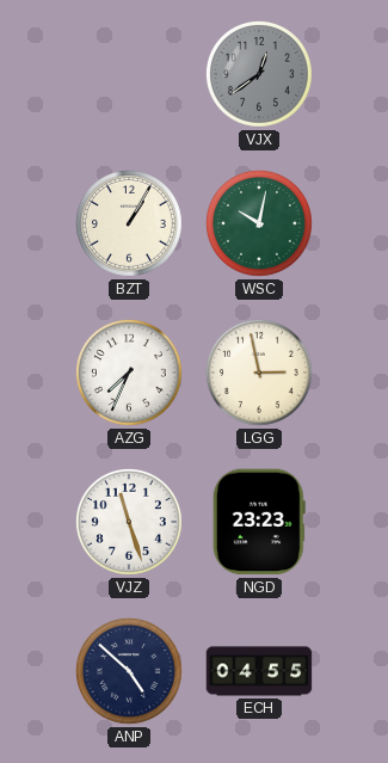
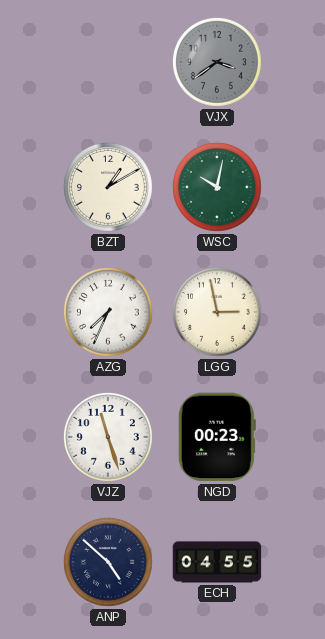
VJX: 12:39 -> 3:39 (217, 62)
BZT: 1:05 -> 1:10 (108, 187)
NGD: 23:23 -> 00:23 (217, 437)
